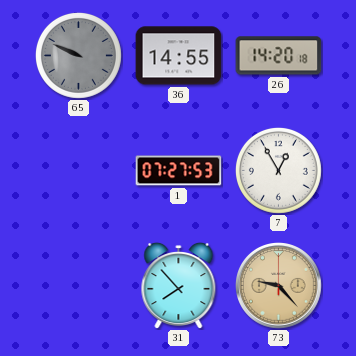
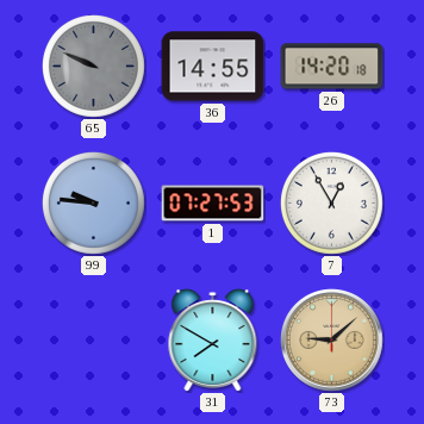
99: none -> 9:46 (93, 202)
31: 7:53 -> 7:50 (213, 339)
73: 9:23 -> 9:08 (332, 341)
